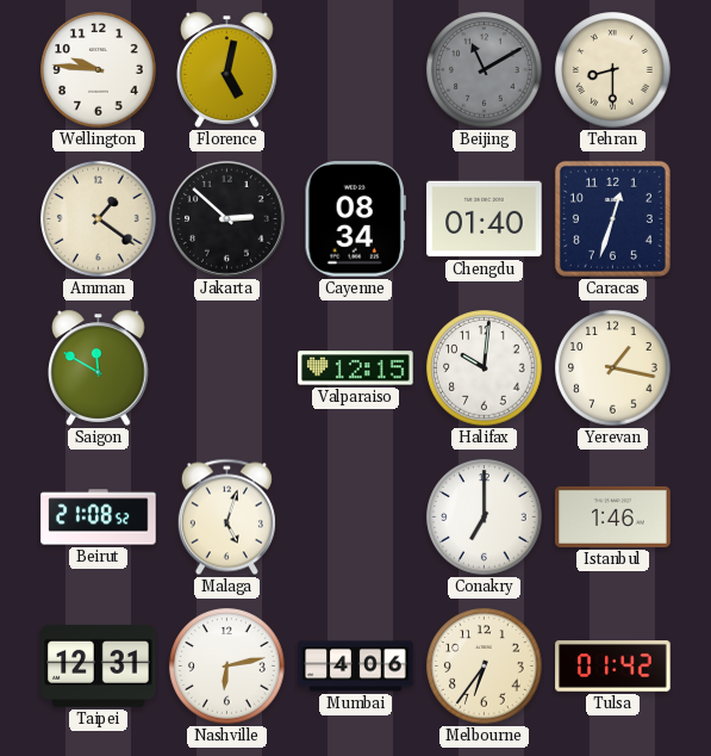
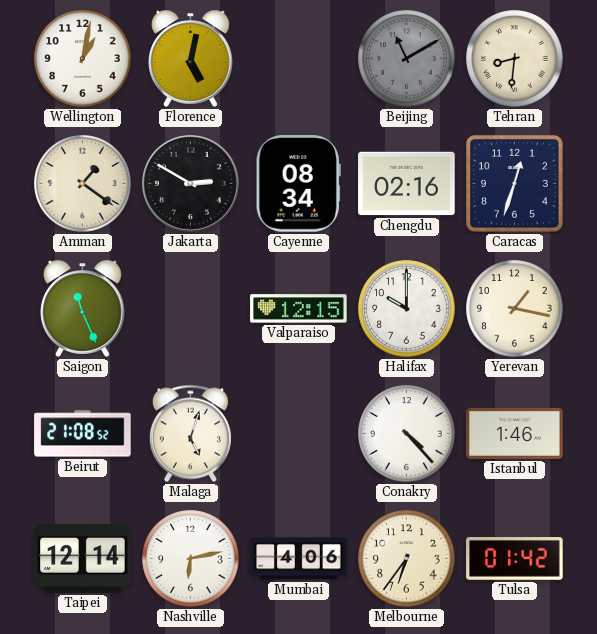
Wellington: 9:46 -> 1:02 (83, 59)
Tehran: 8:30 -> 8:31 (515, 59)
Jakarta: 2:52 -> 2:50 (190, 183)
Chengdu: 01:40 -> 02:16 (407, 184)
Saigon: 11:50 -> 11:26 (83, 308)
Halifax: 10:01 -> 10:00 (407, 309)
Conakry: 7:00 -> 4:23 (407, 434)
Taipei: 12:31 -> 12:14 (83, 558)
